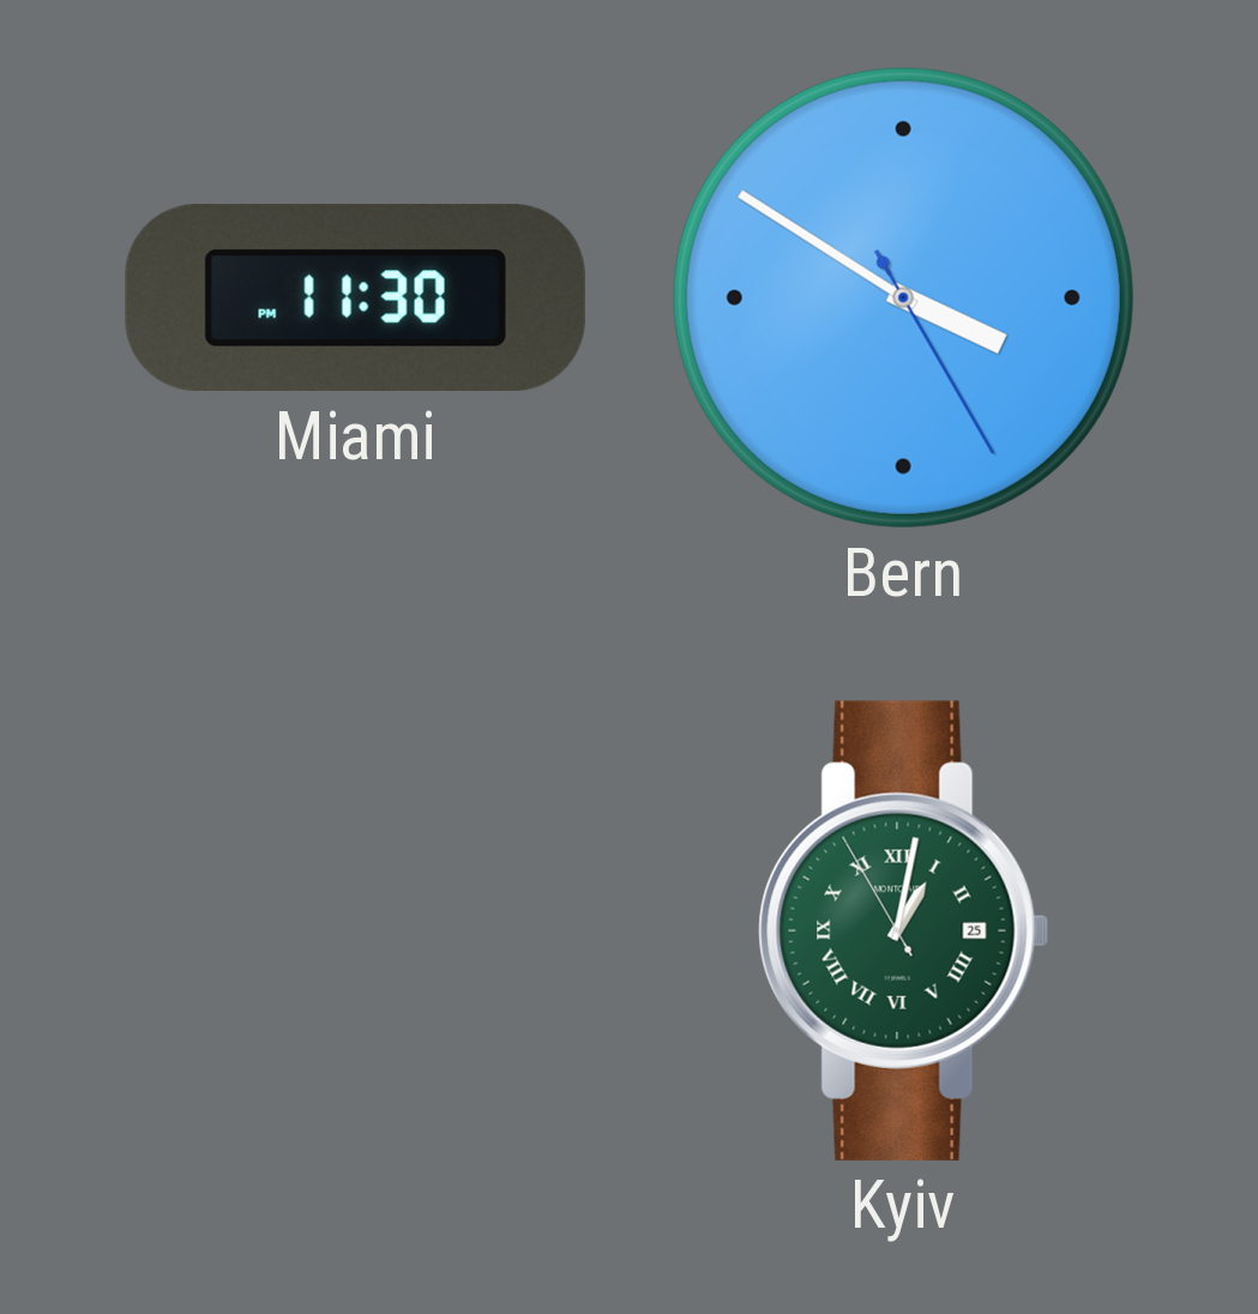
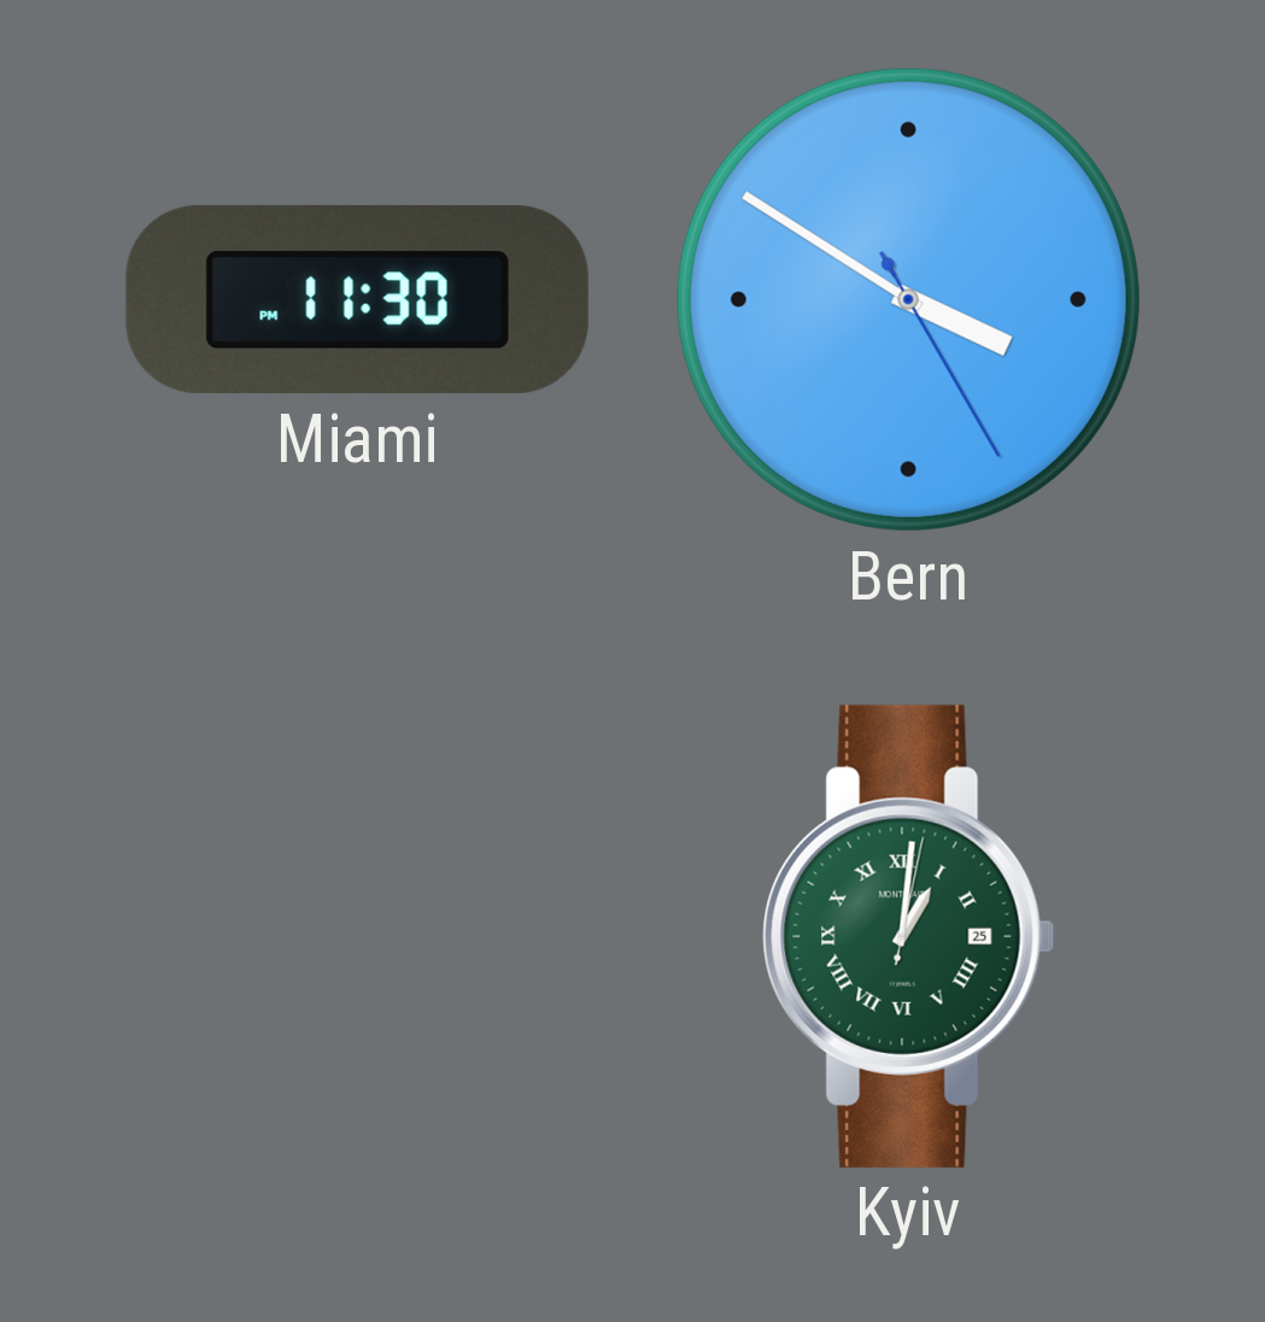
Kyiv: 1:01:55 -> 1:01:02 (909, 936)
